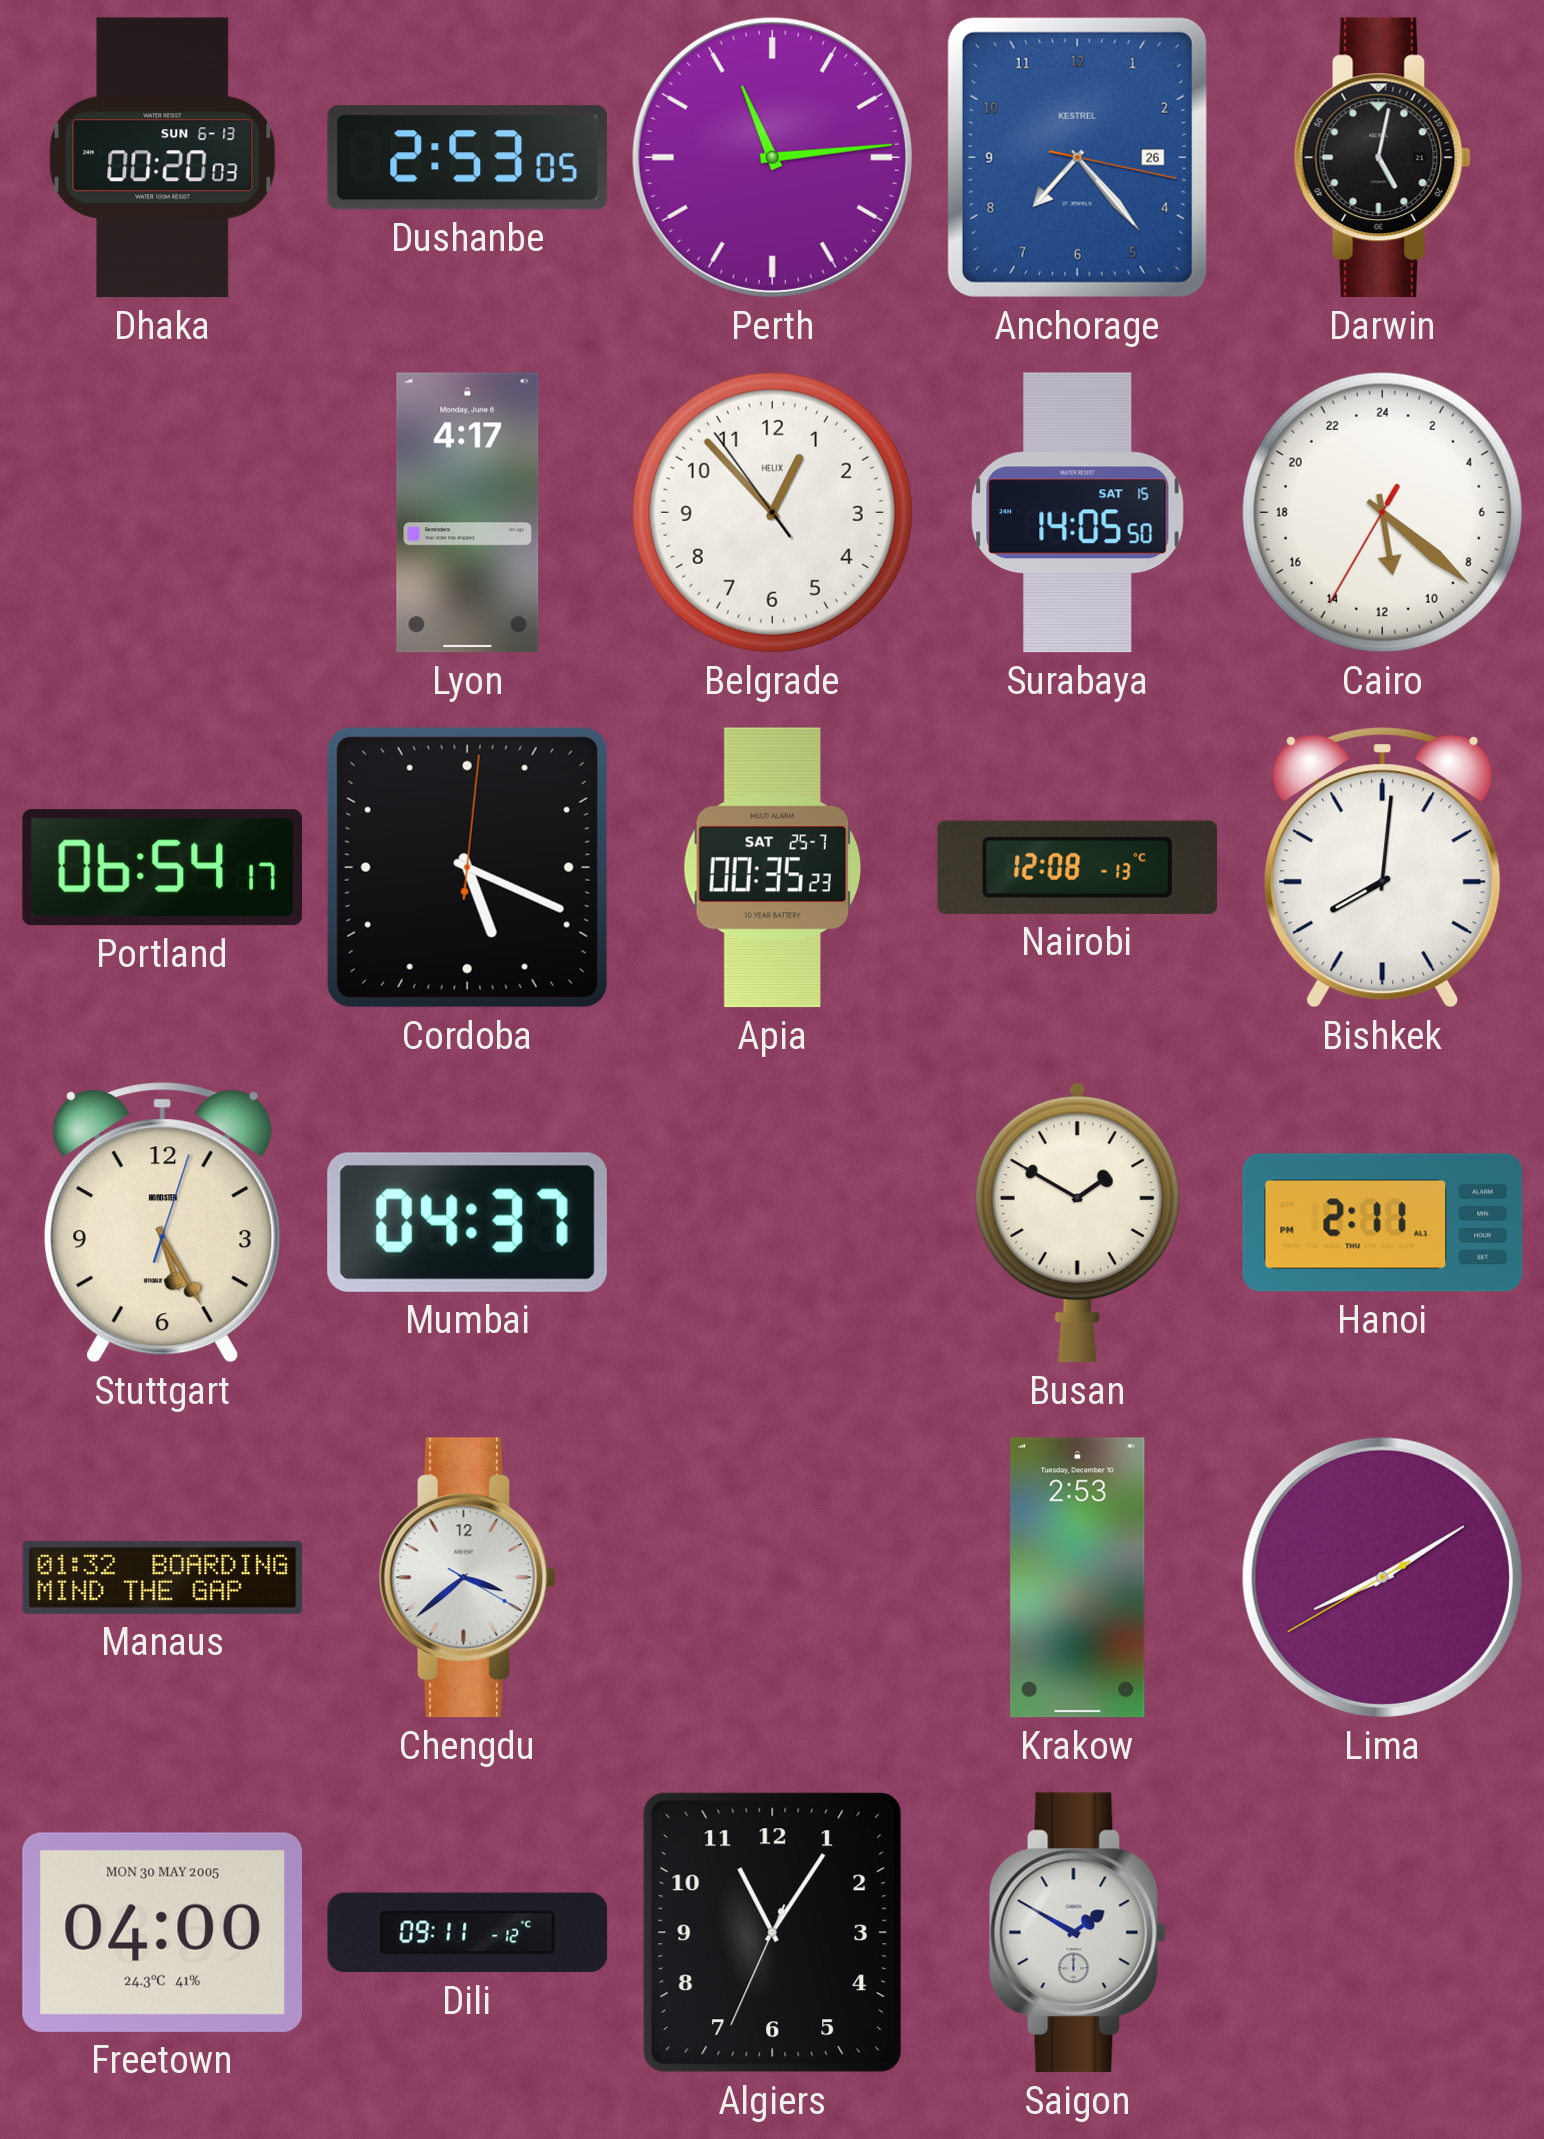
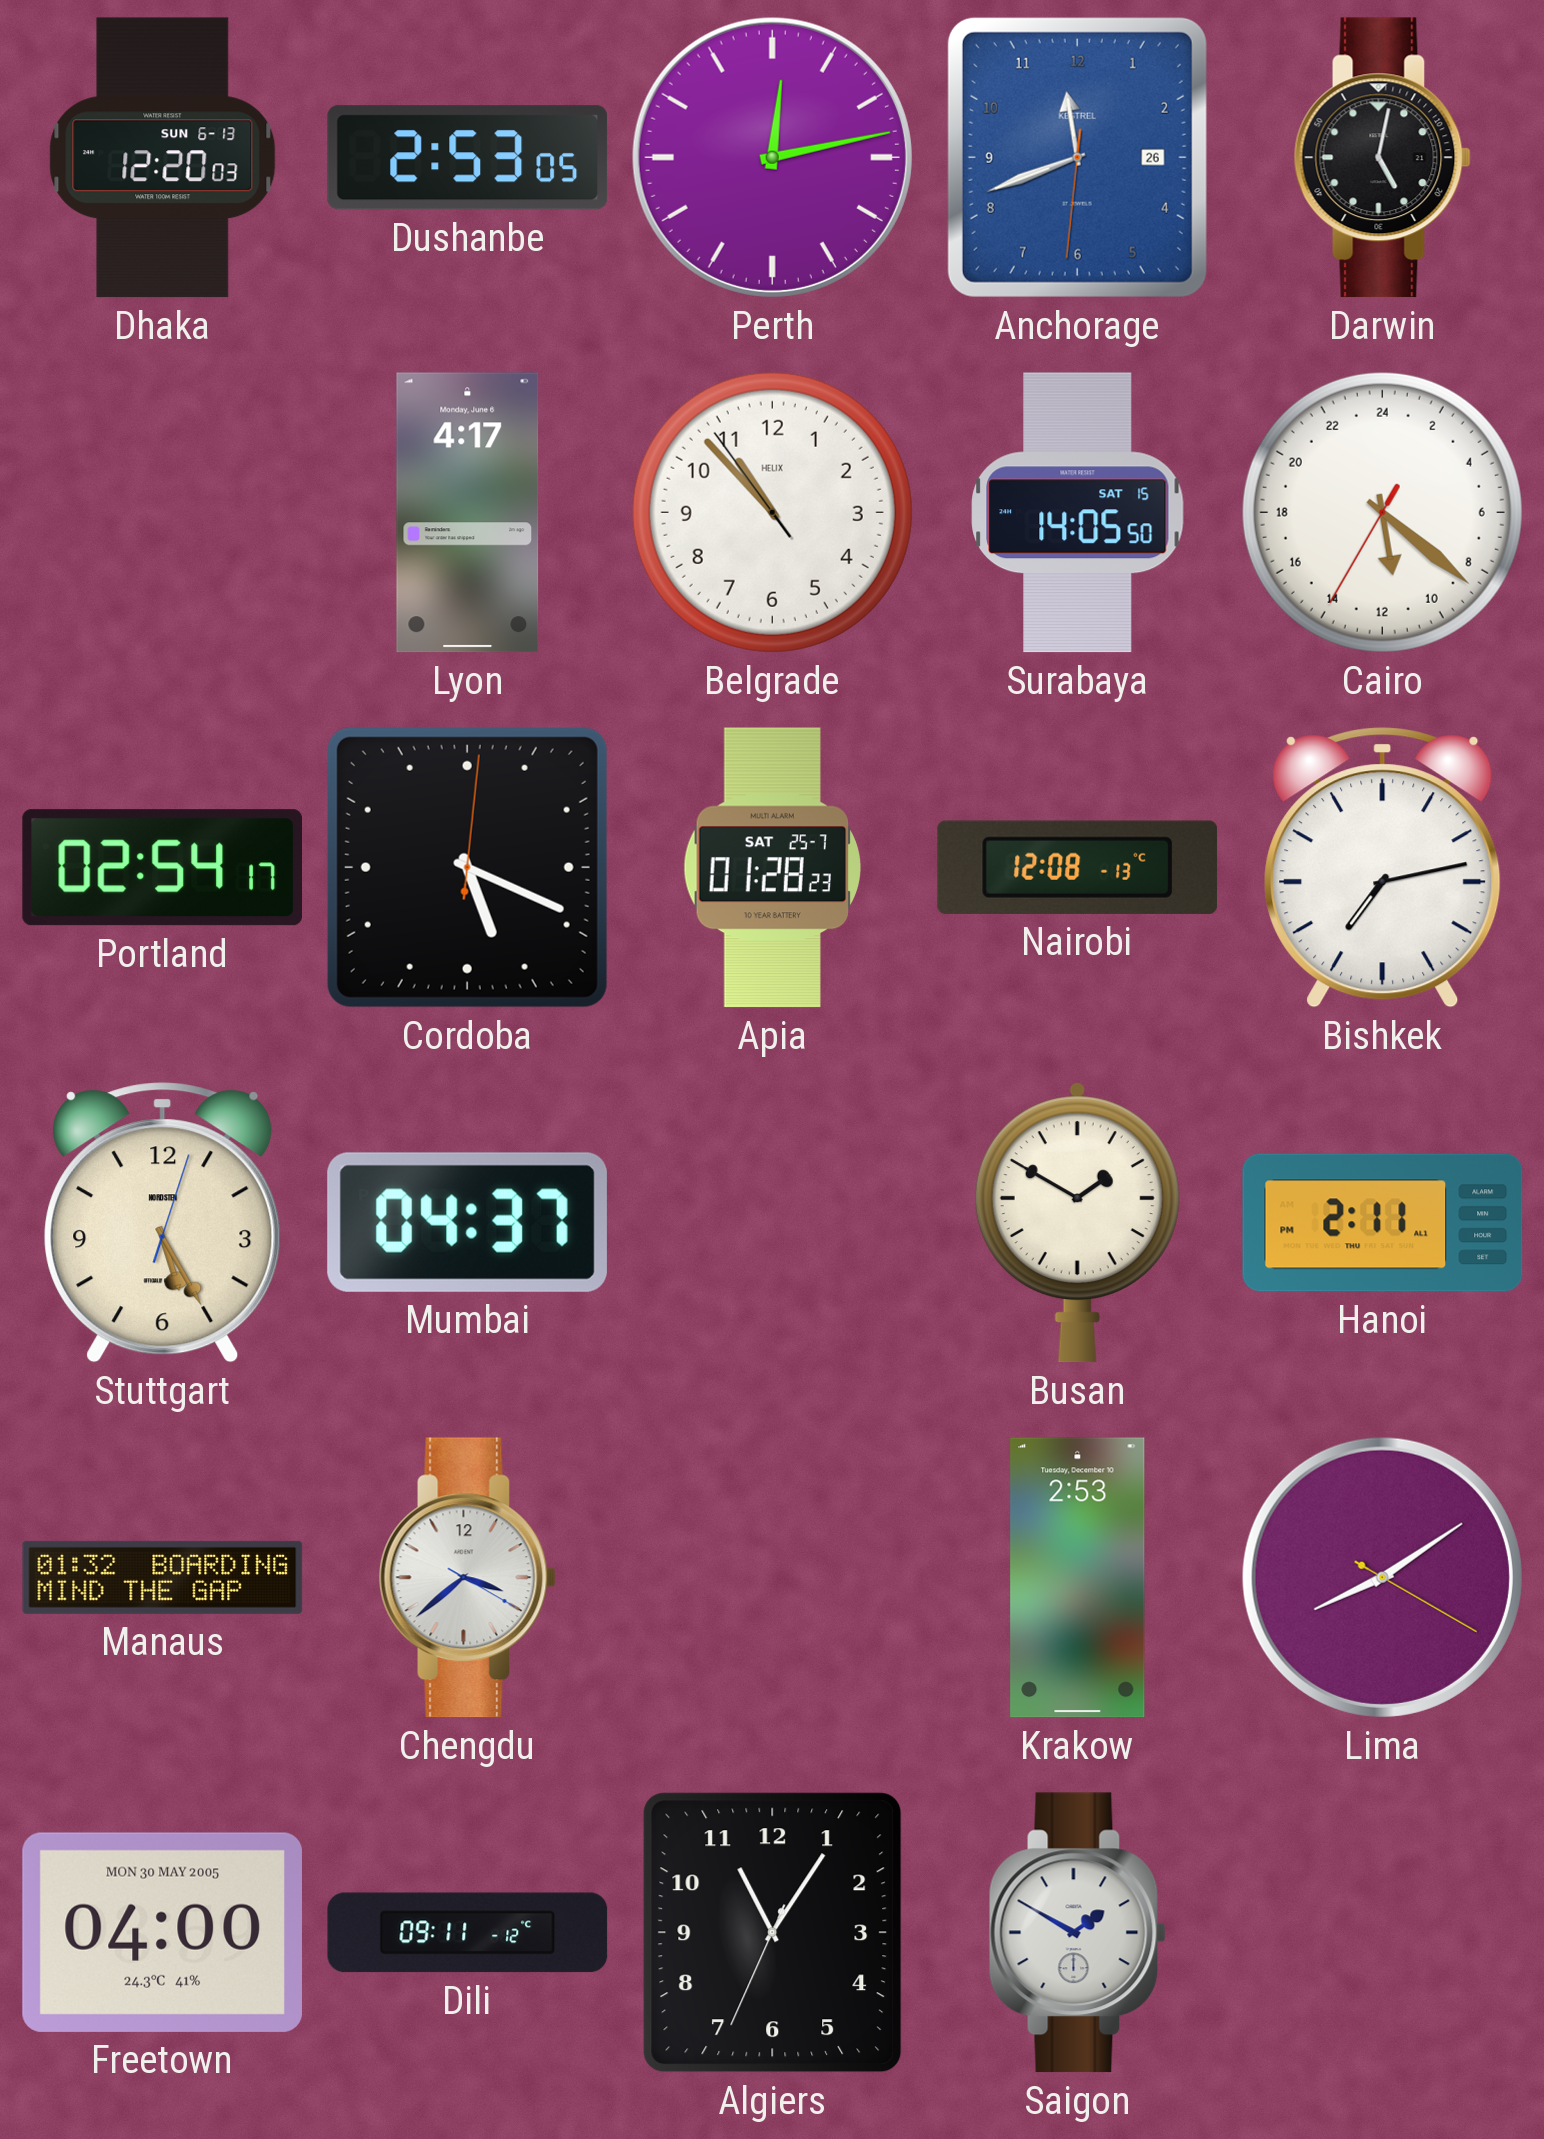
Dhaka: 00:20 -> 12:20 (163, 158)
Perth: 11:14 -> 12:13 (772, 157)
Anchorage: 7:23 -> 11:41 (1077, 157)
Belgrade: 12:52 -> 10:52 (772, 512)
Portland: 06:54 -> 02:54 (162, 868)
Apia: 00:35 -> 01:28 (772, 868)
Bishkek: 8:01 -> 7:13 (1383, 868)
Lima: 8:09:40 -> 8:09:20 (1382, 1577)
